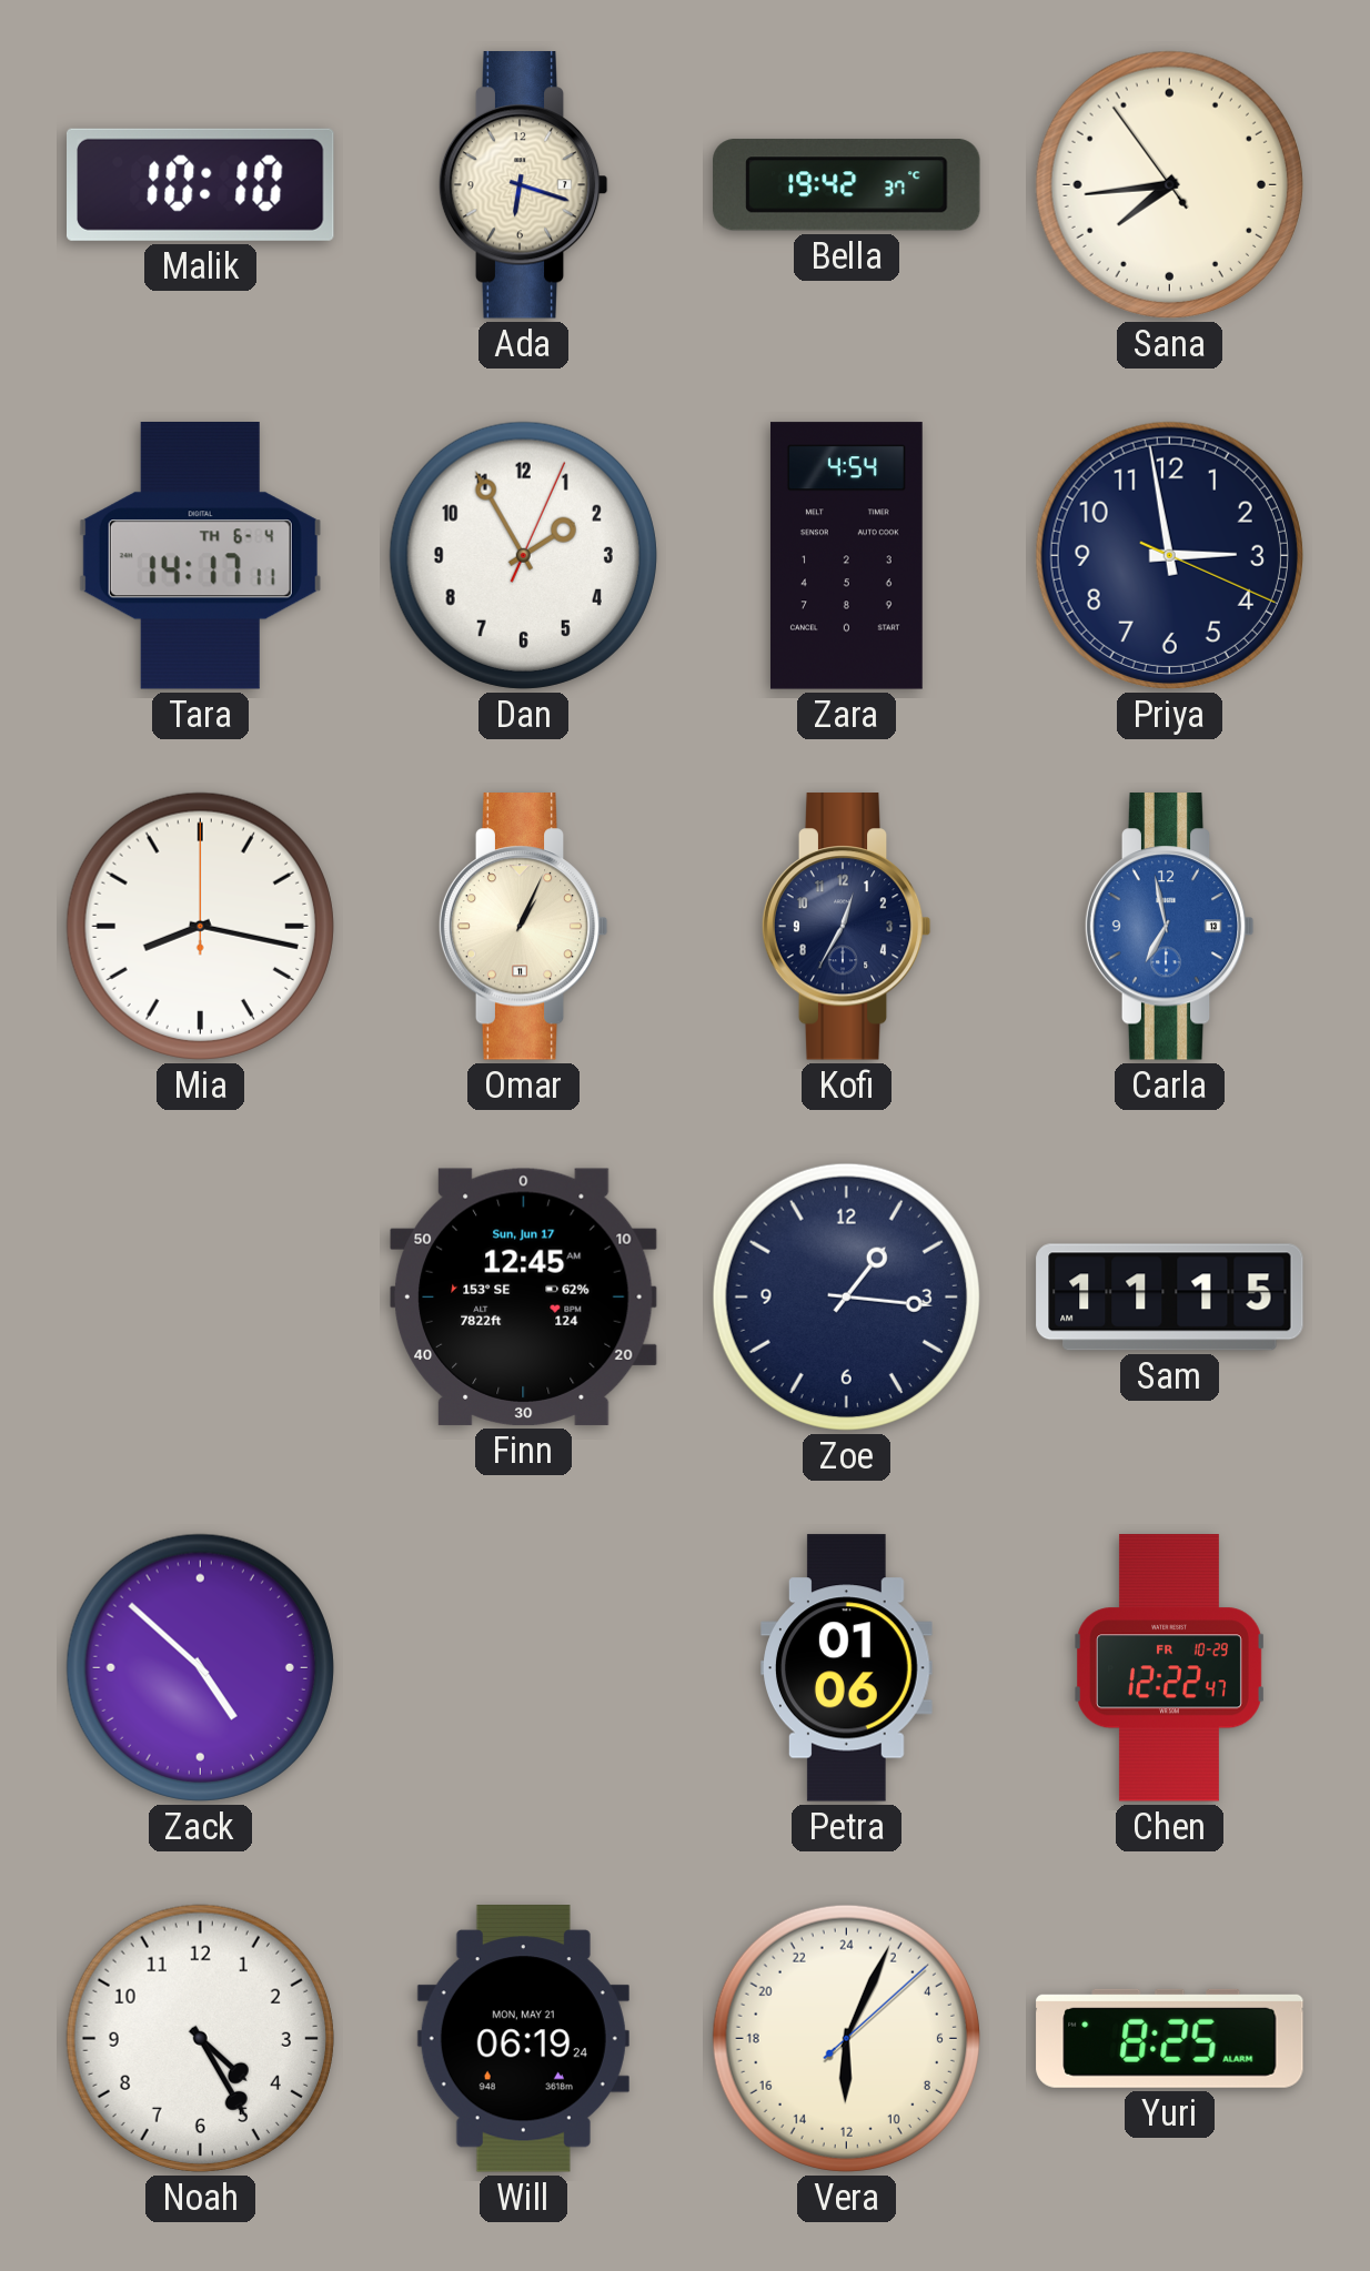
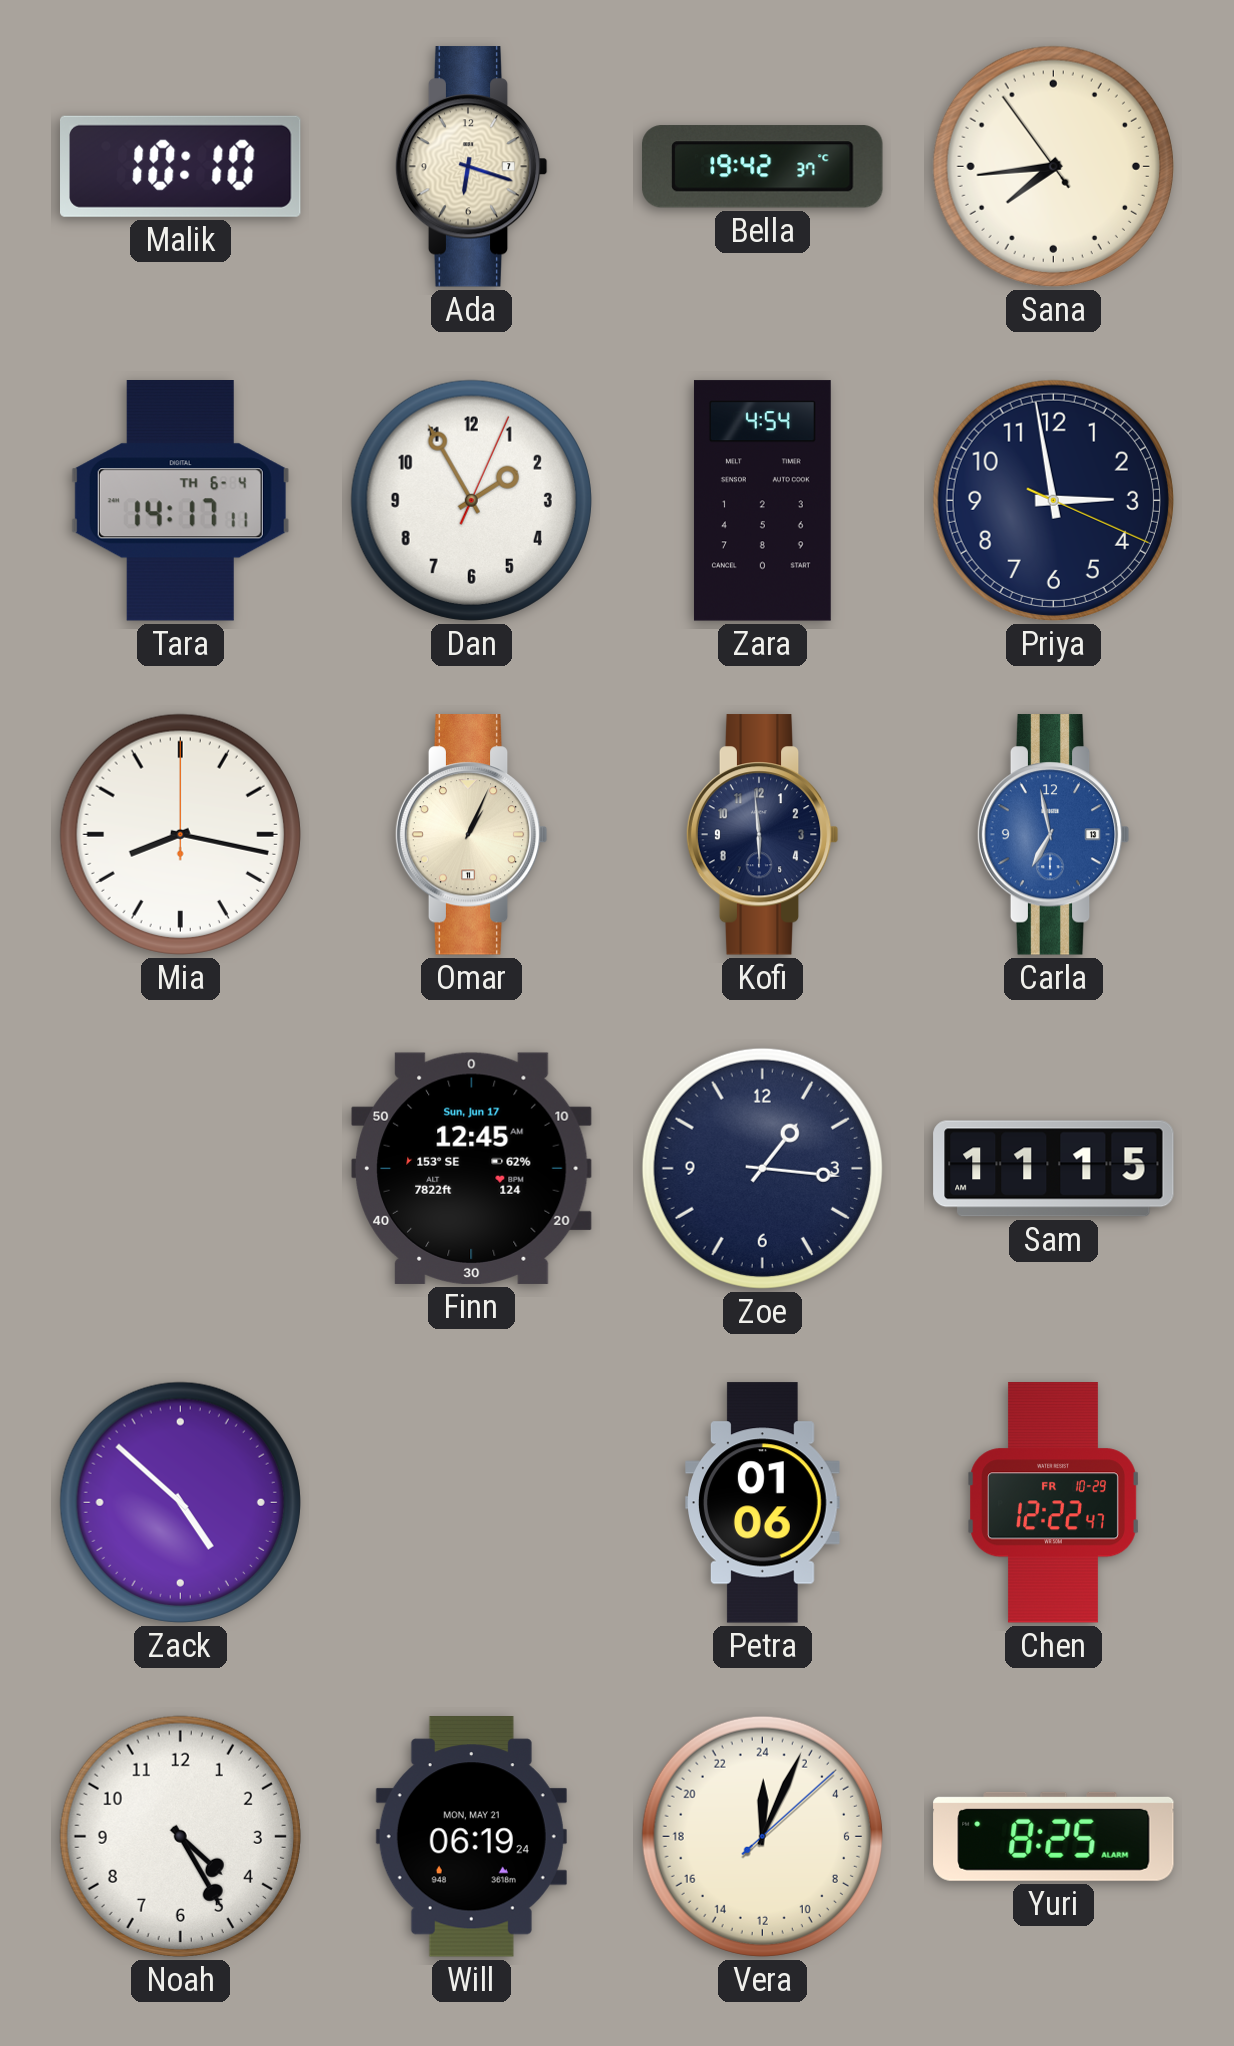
Kofi: 12:35 -> 5:59 (762, 835)
Vera: 12:04 -> 0:04 (762, 1836)
